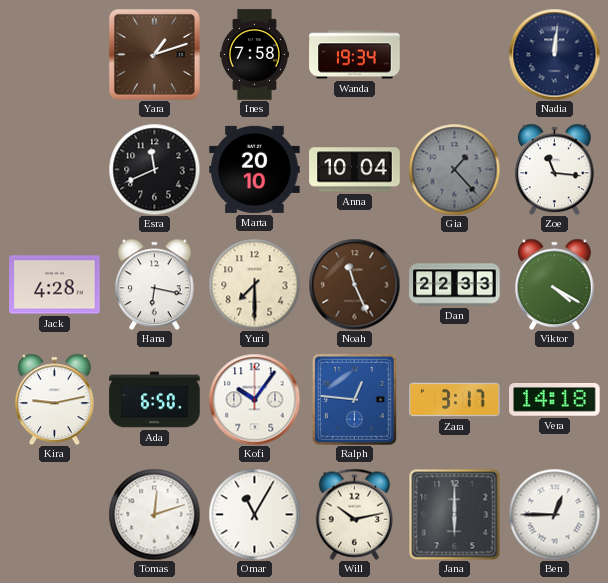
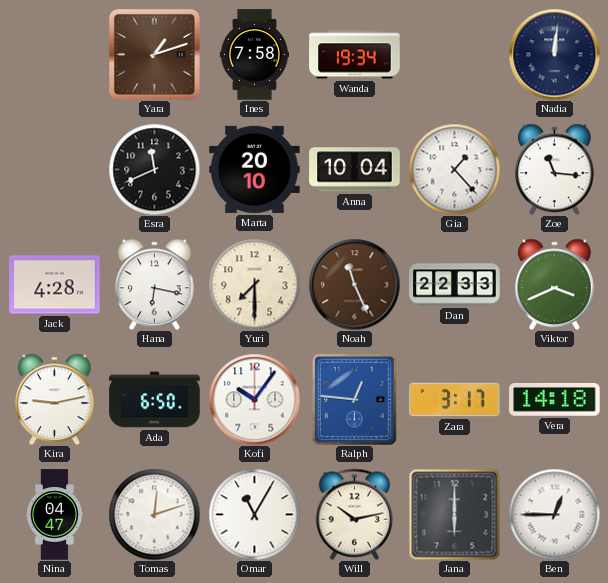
Gia dial: grey -> white (454, 169)
Viktor: 4:20 -> 3:41 (554, 284)
Nina: none -> 04:47 (55, 515)
